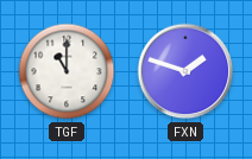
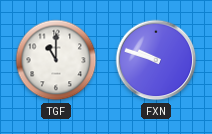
FXN: 1:48 -> 9:48 (156, 60)
